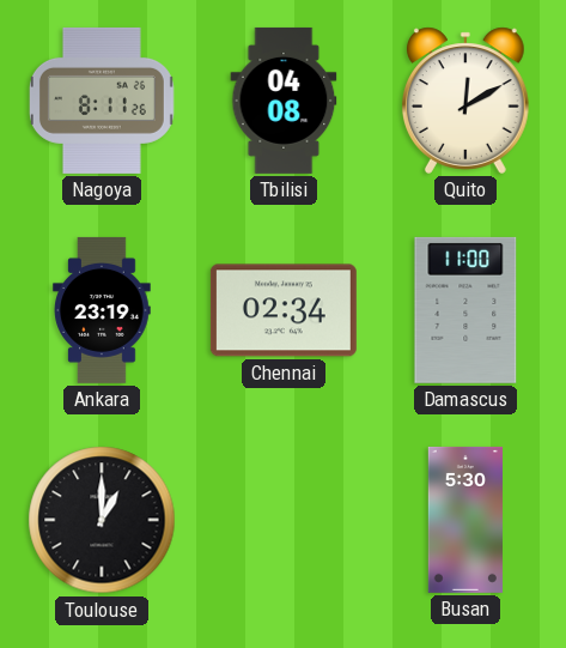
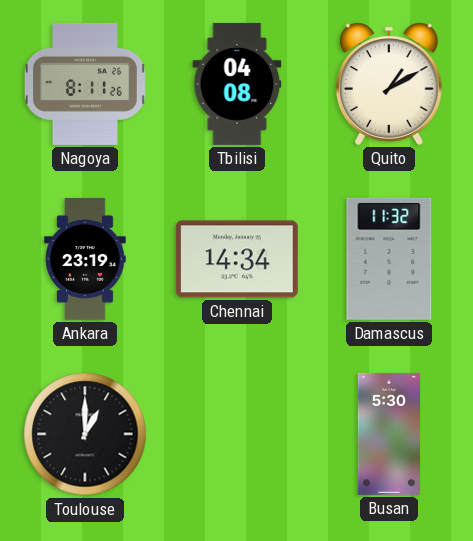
Quito: 12:10 -> 1:10 (389, 84)
Chennai: 02:34 -> 14:34 (237, 259)
Damascus: 11:00 -> 11:32 (389, 259)
